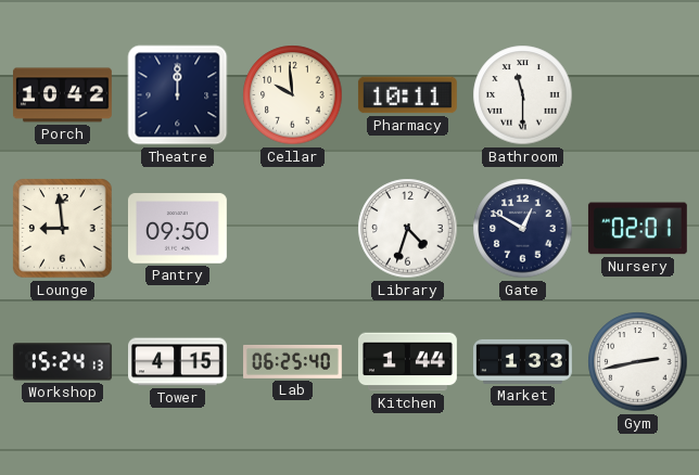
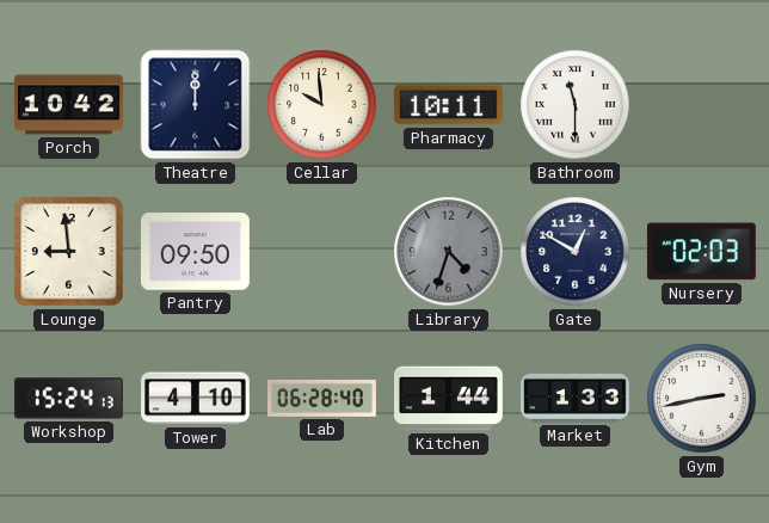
Library dial: white -> grey (449, 252)
Nursery: 02:01 -> 02:03 (701, 252)
Tower: 4:15 -> 4:10 (196, 399)
Lab: 06:25 -> 06:28 (322, 398)
